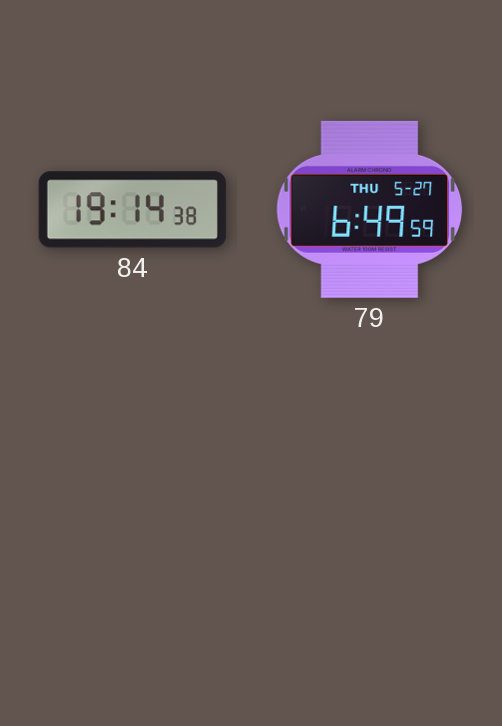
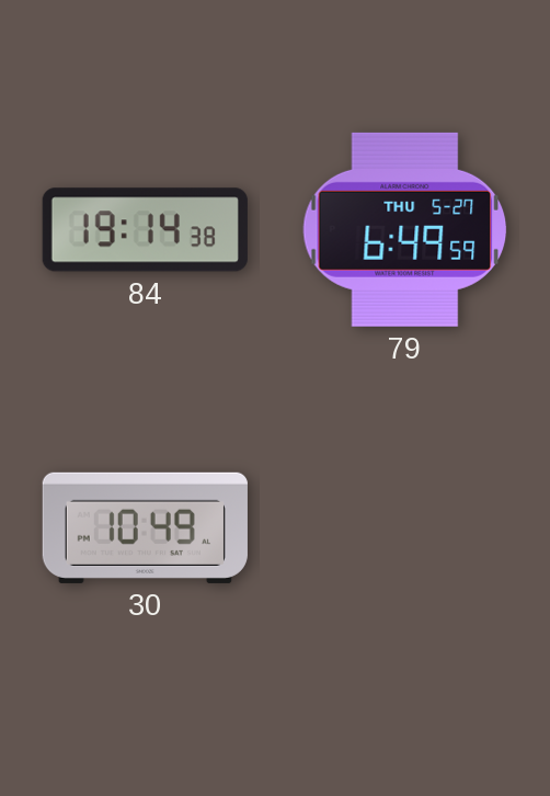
30: none -> 10:49 (145, 527)
